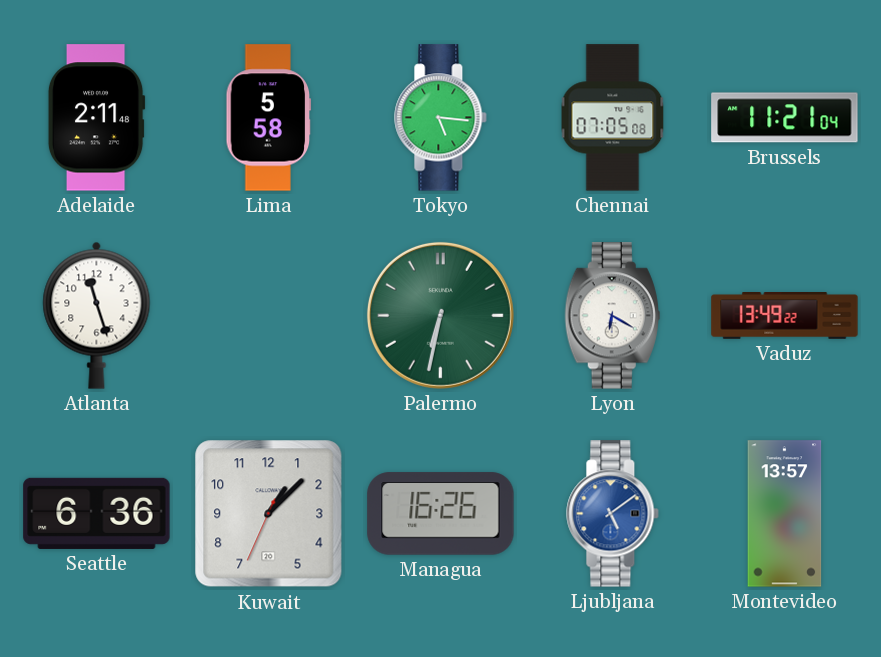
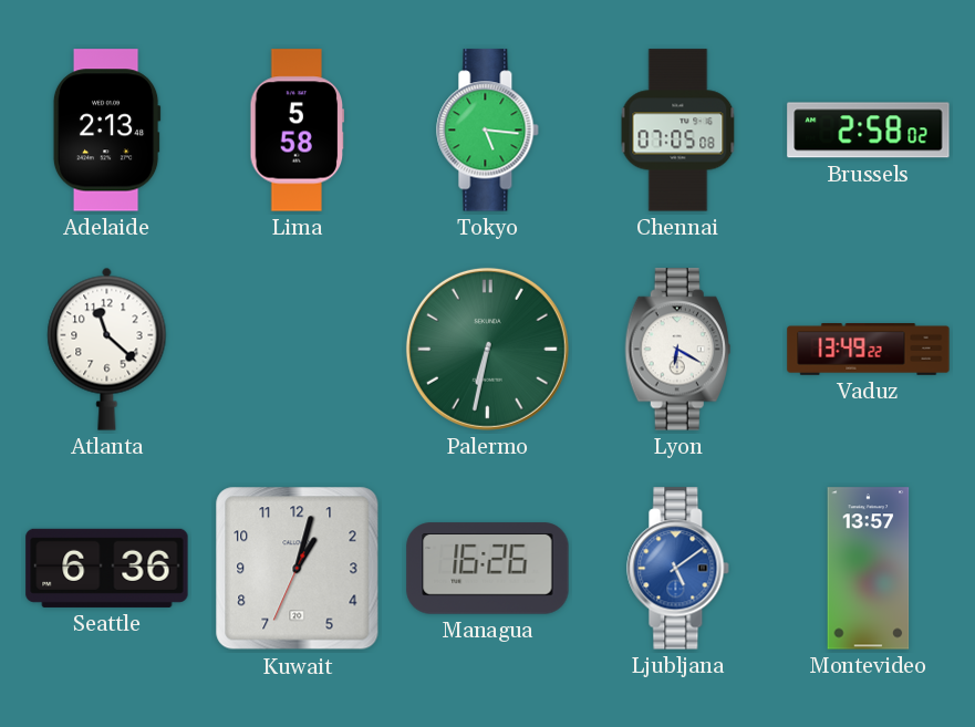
Adelaide: 2:11 -> 2:13 (106, 131)
Brussels: 11:21 -> 2:58 (869, 131)
Atlanta: 11:27 -> 11:22 (107, 349)
Kuwait: 1:07 -> 1:02 (298, 569)
